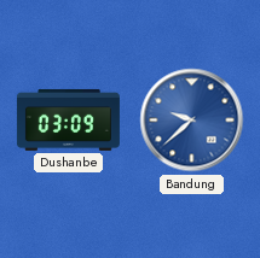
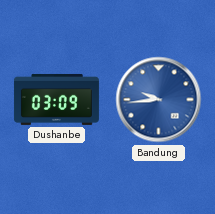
Bandung: 9:38 -> 9:44 (159, 100)
